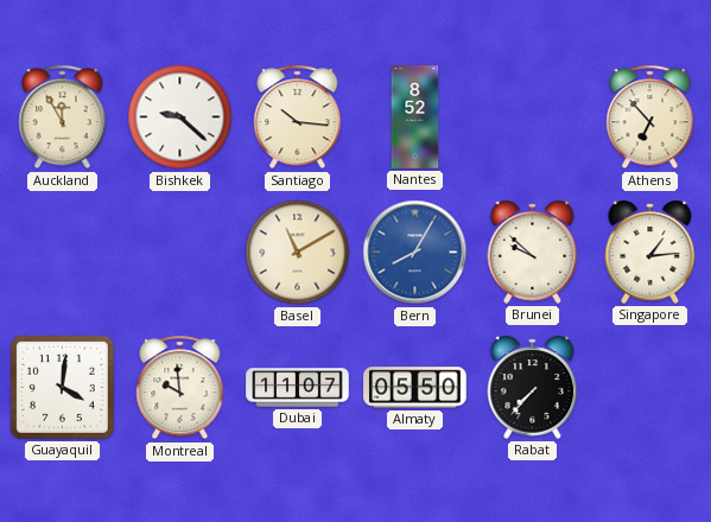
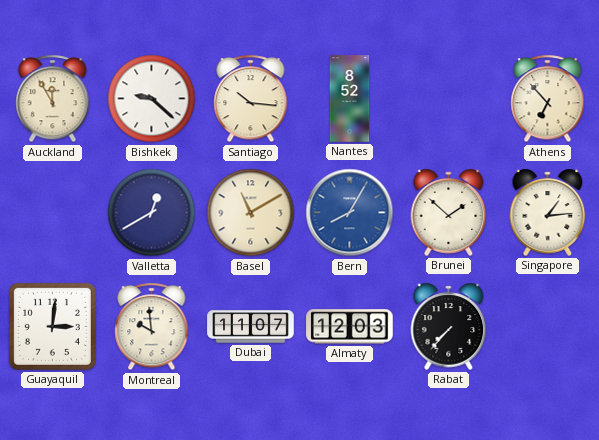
Valletta: none -> 12:40 (152, 213)
Brunei: 9:52 -> 1:52 (449, 212)
Guayaquil: 4:01 -> 3:01 (52, 326)
Almaty: 05:50 -> 12:03 (350, 327)
